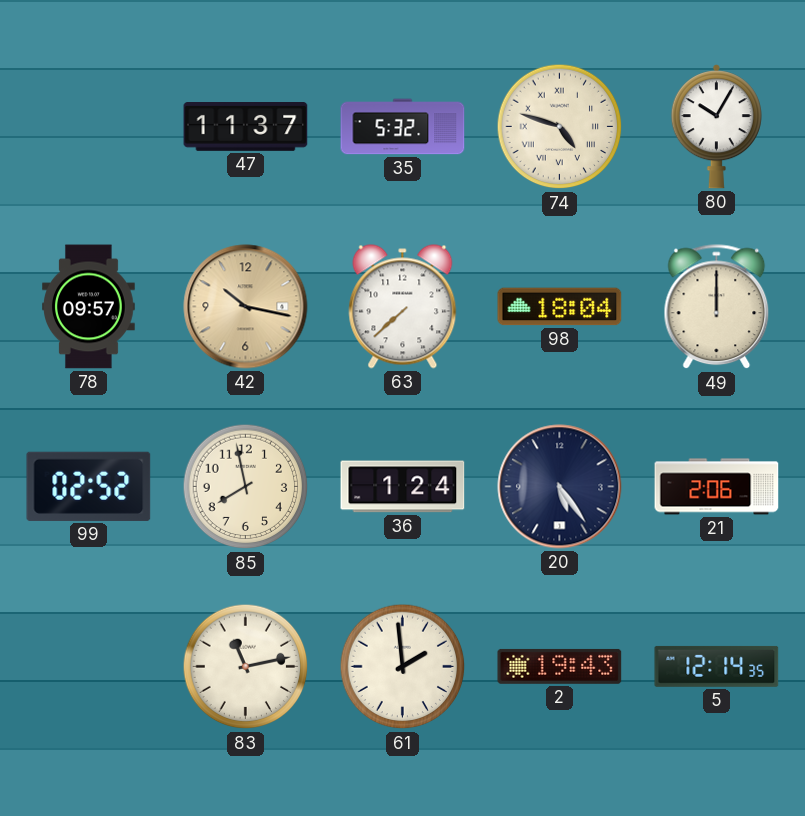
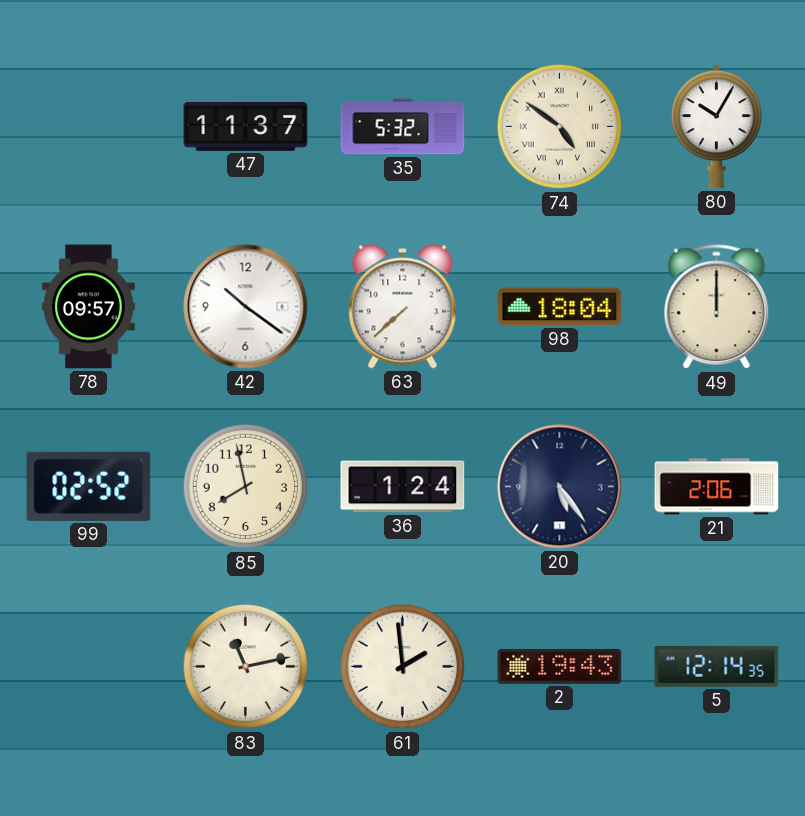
74: 4:48 -> 4:51 (560, 127)
42: 10:17 -> 10:21 (246, 307)
42 dial: champagne -> white (246, 307)
